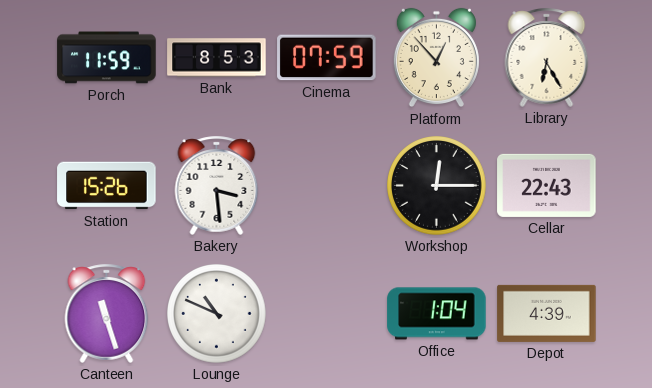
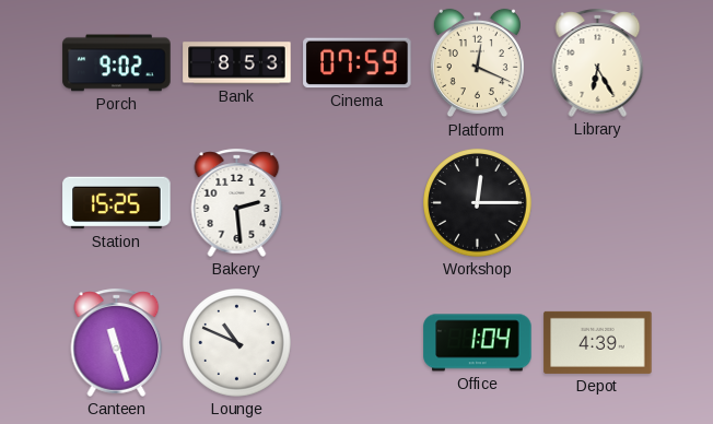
Porch: 11:59 -> 9:02 (117, 63)
Platform: 12:53 -> 12:19 (477, 63)
Station: 15:26 -> 15:25 (117, 203)
Bakery: 3:29 -> 2:29 (237, 202)
Cellar: 22:43 -> none (547, 185)
